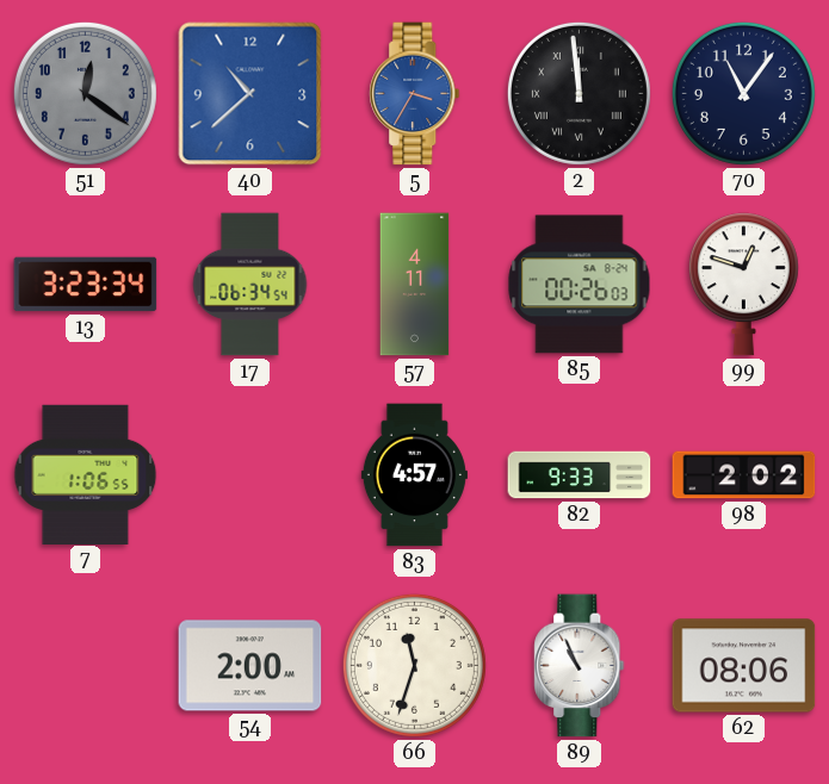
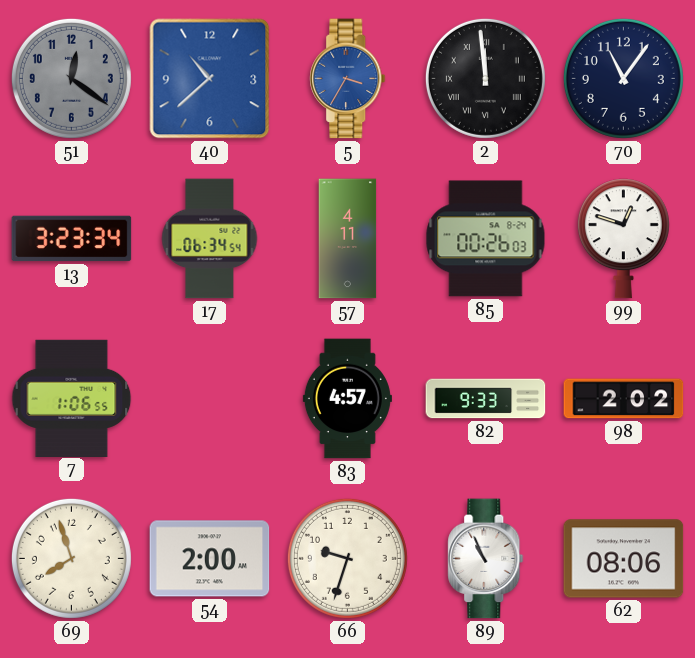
69: none -> 7:57 (71, 558)
66: 11:33 -> 9:33 (347, 558)
